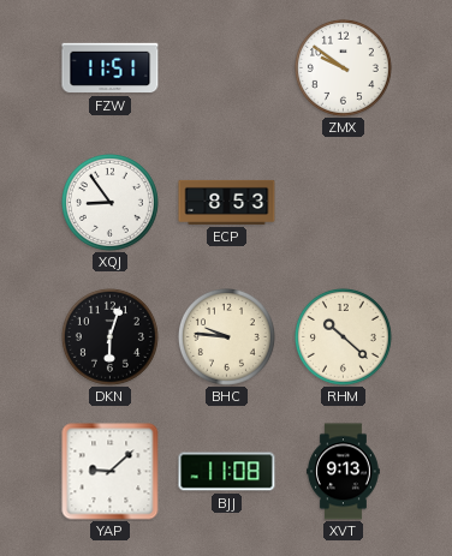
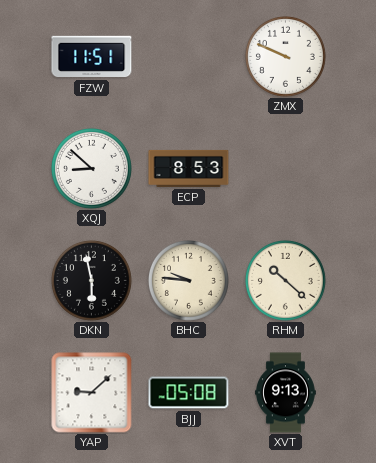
ZMX: 9:51 -> 9:49 (285, 56)
XQJ: 8:54 -> 8:52 (91, 168)
DKN: 6:03 -> 5:58 (91, 280)
BJJ: 11:08 -> 05:08 (189, 393)
